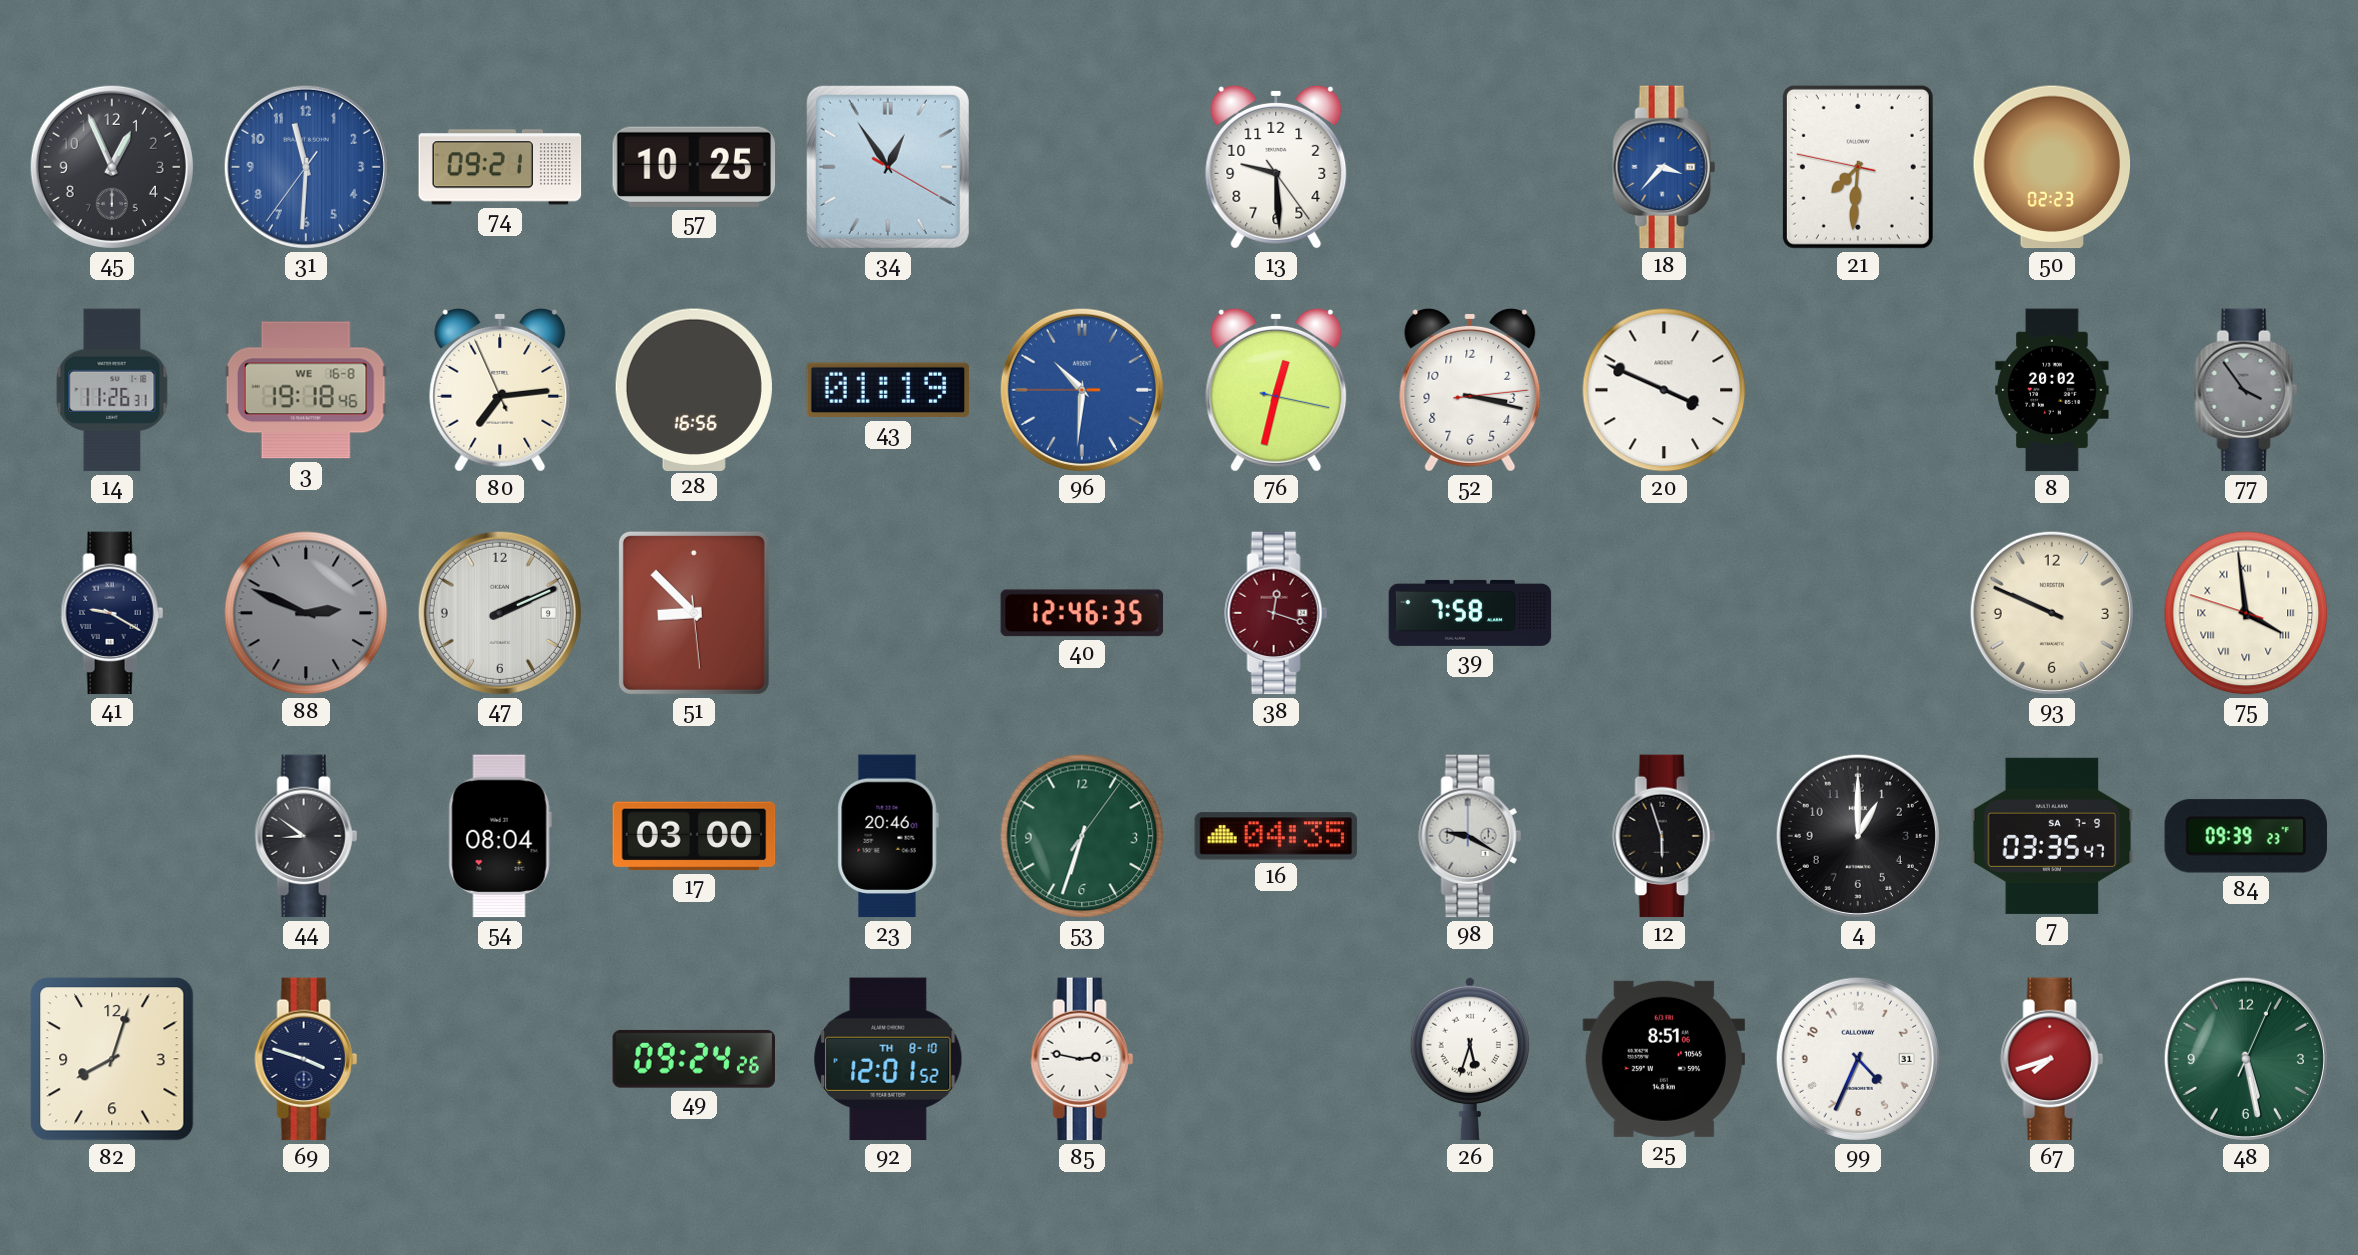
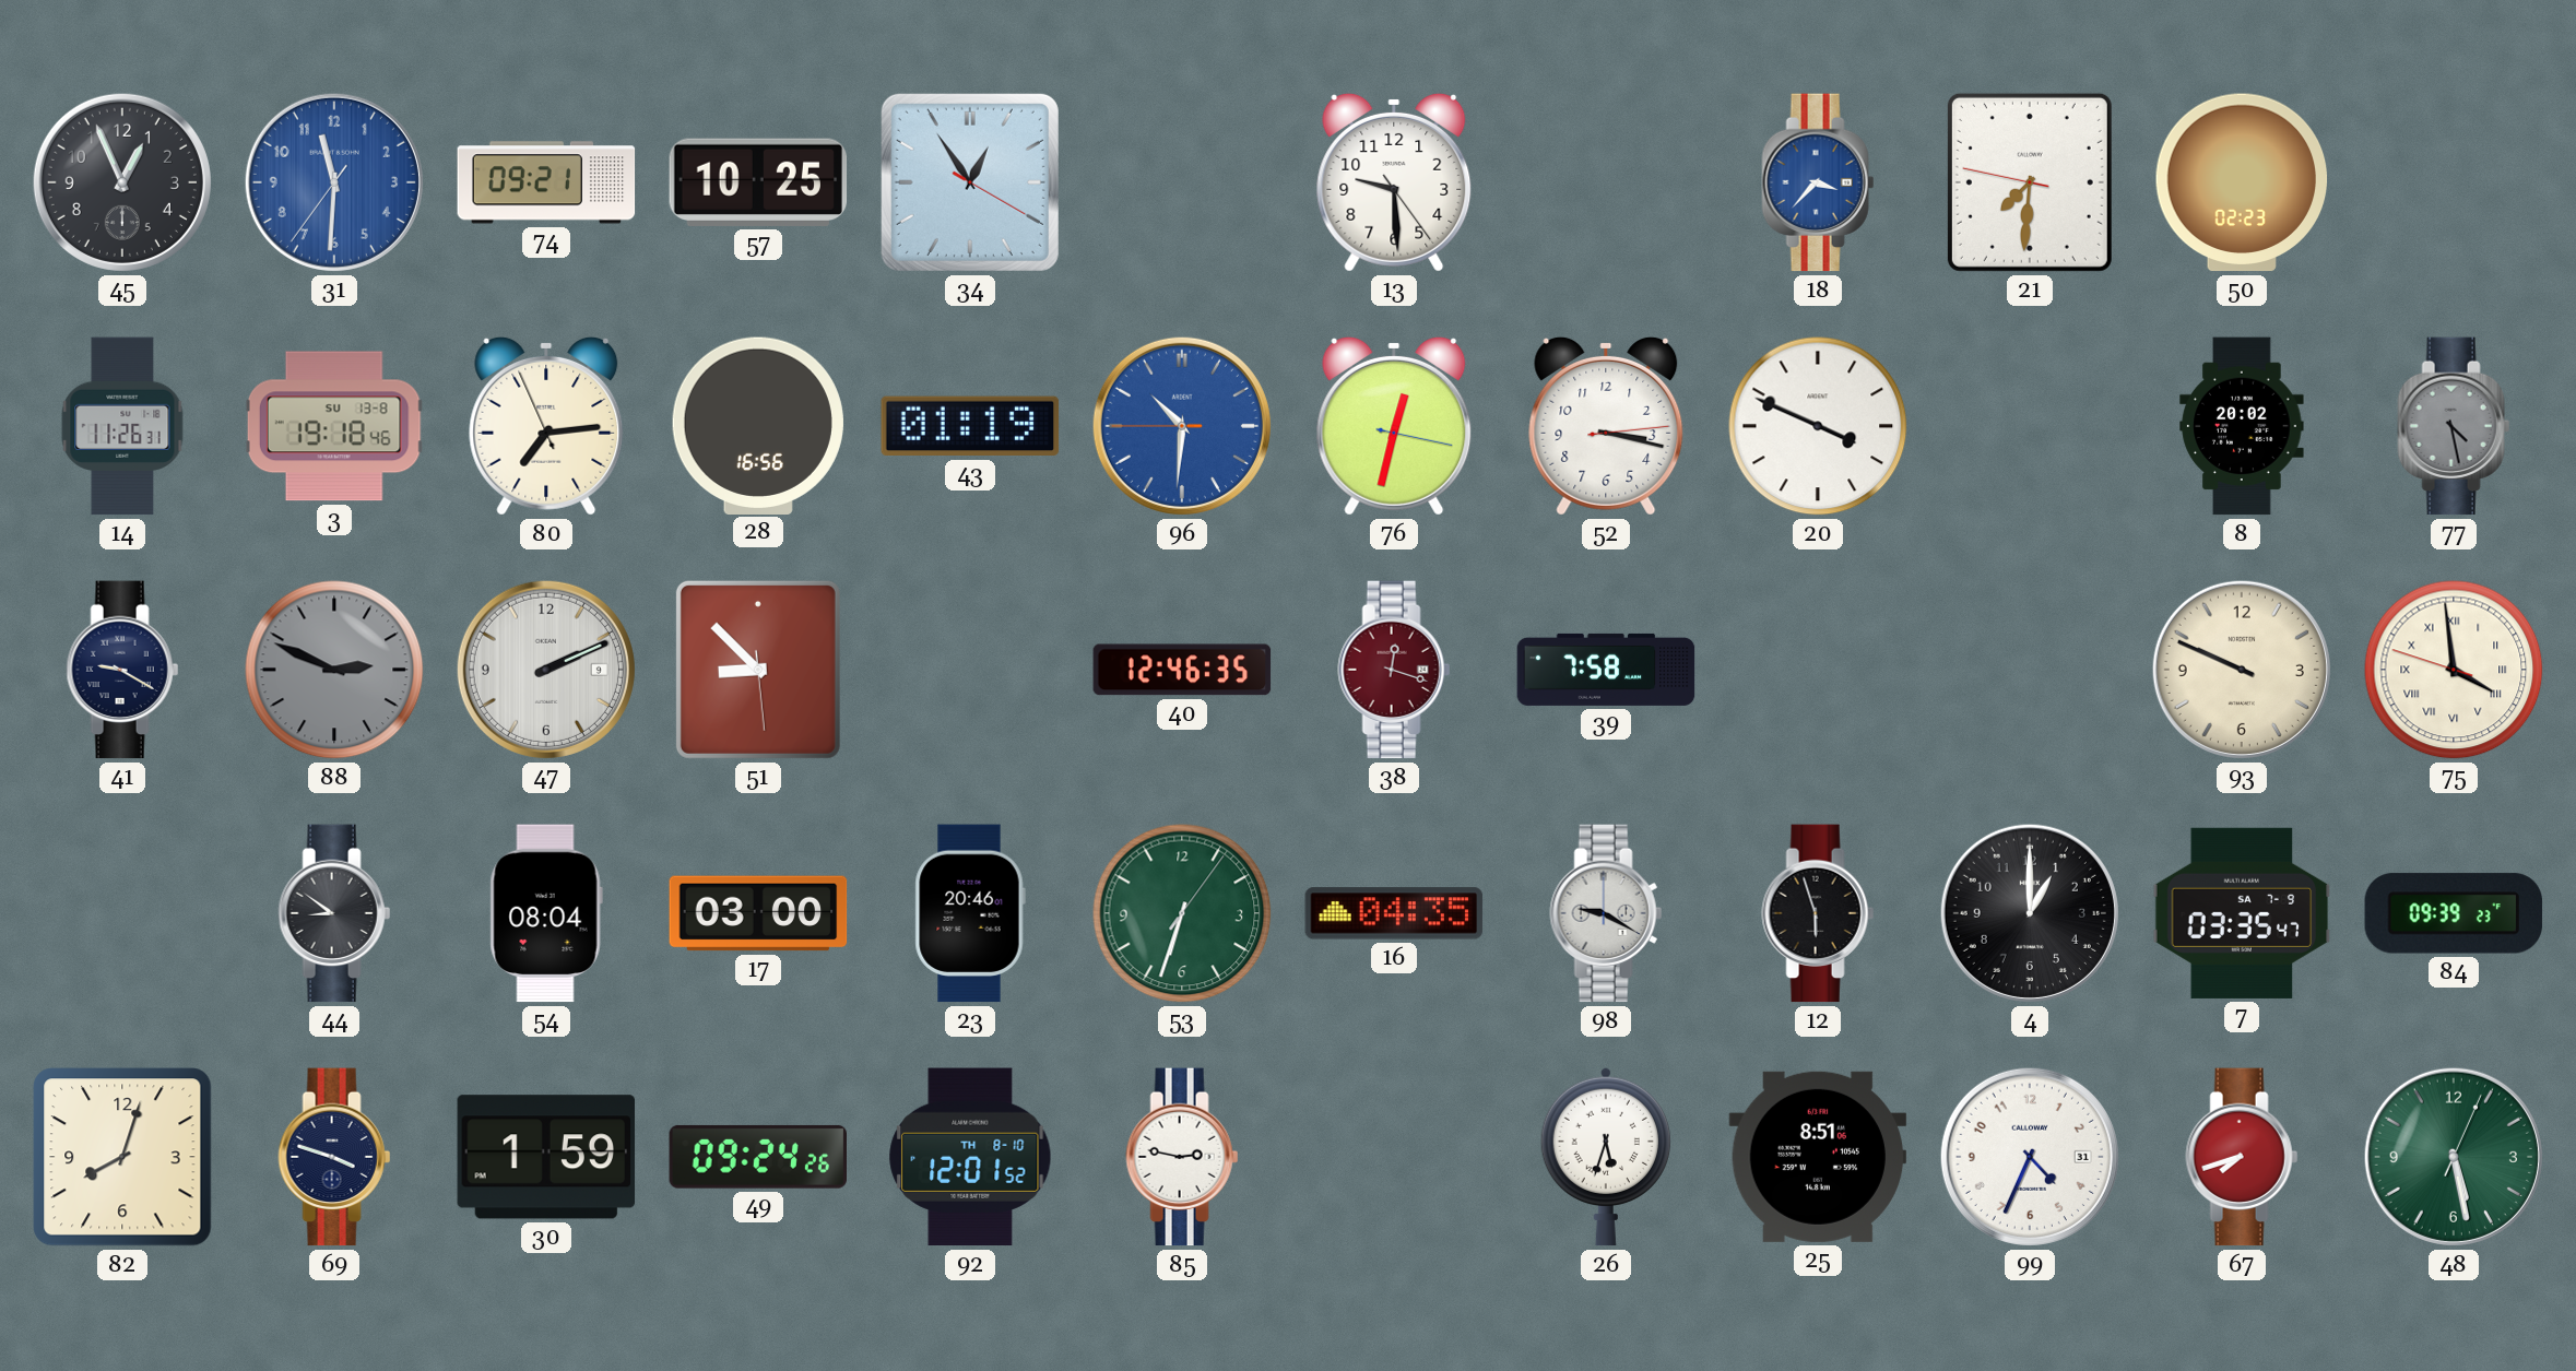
3 date: WE 16-8 -> SU 13-8 (334, 426)
77: 3:54 -> 4:28 (2454, 426)
30: none -> 1:59 (546, 1157)
